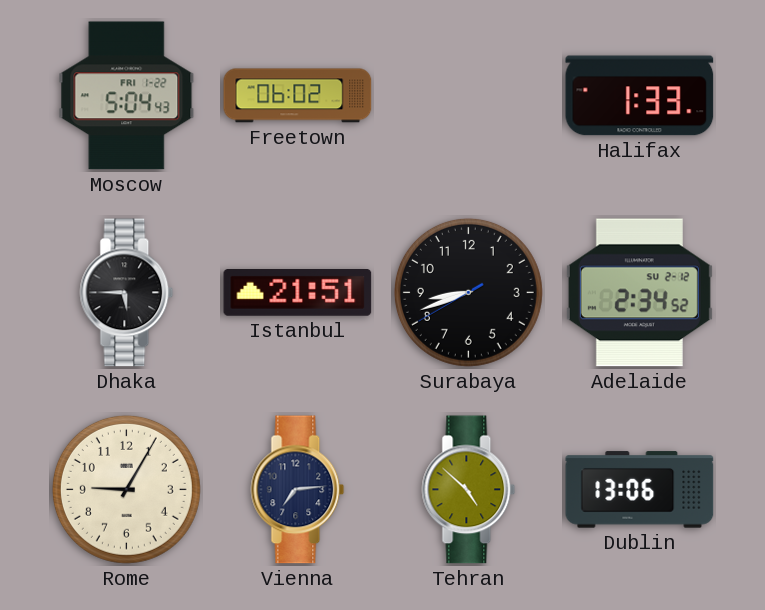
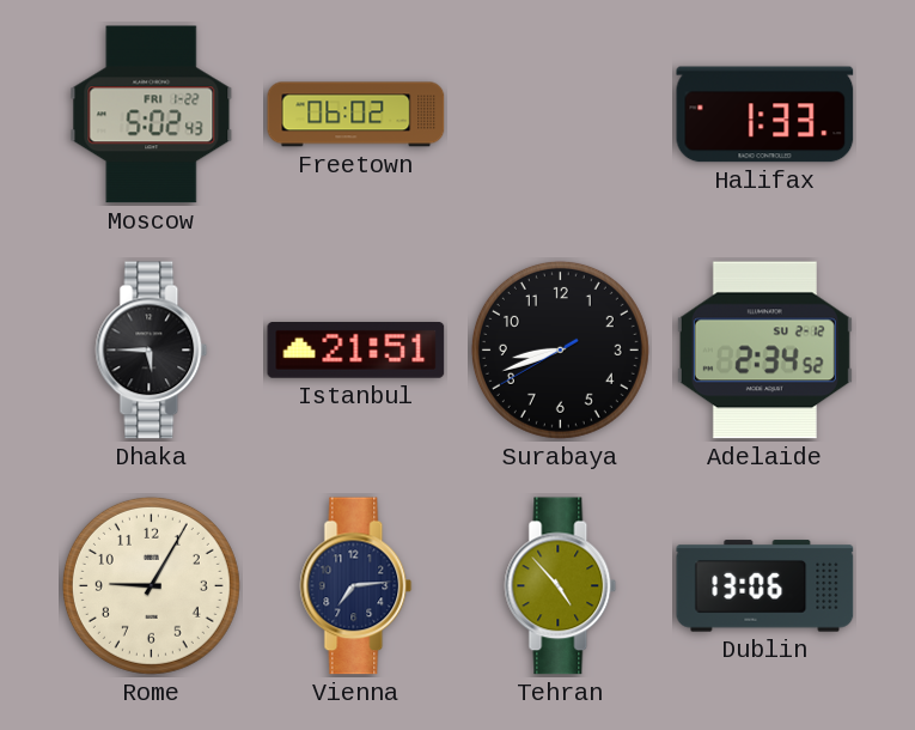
Moscow: 5:04 -> 5:02 (152, 115)
Tehran: 4:52 -> 4:53 (561, 586)
